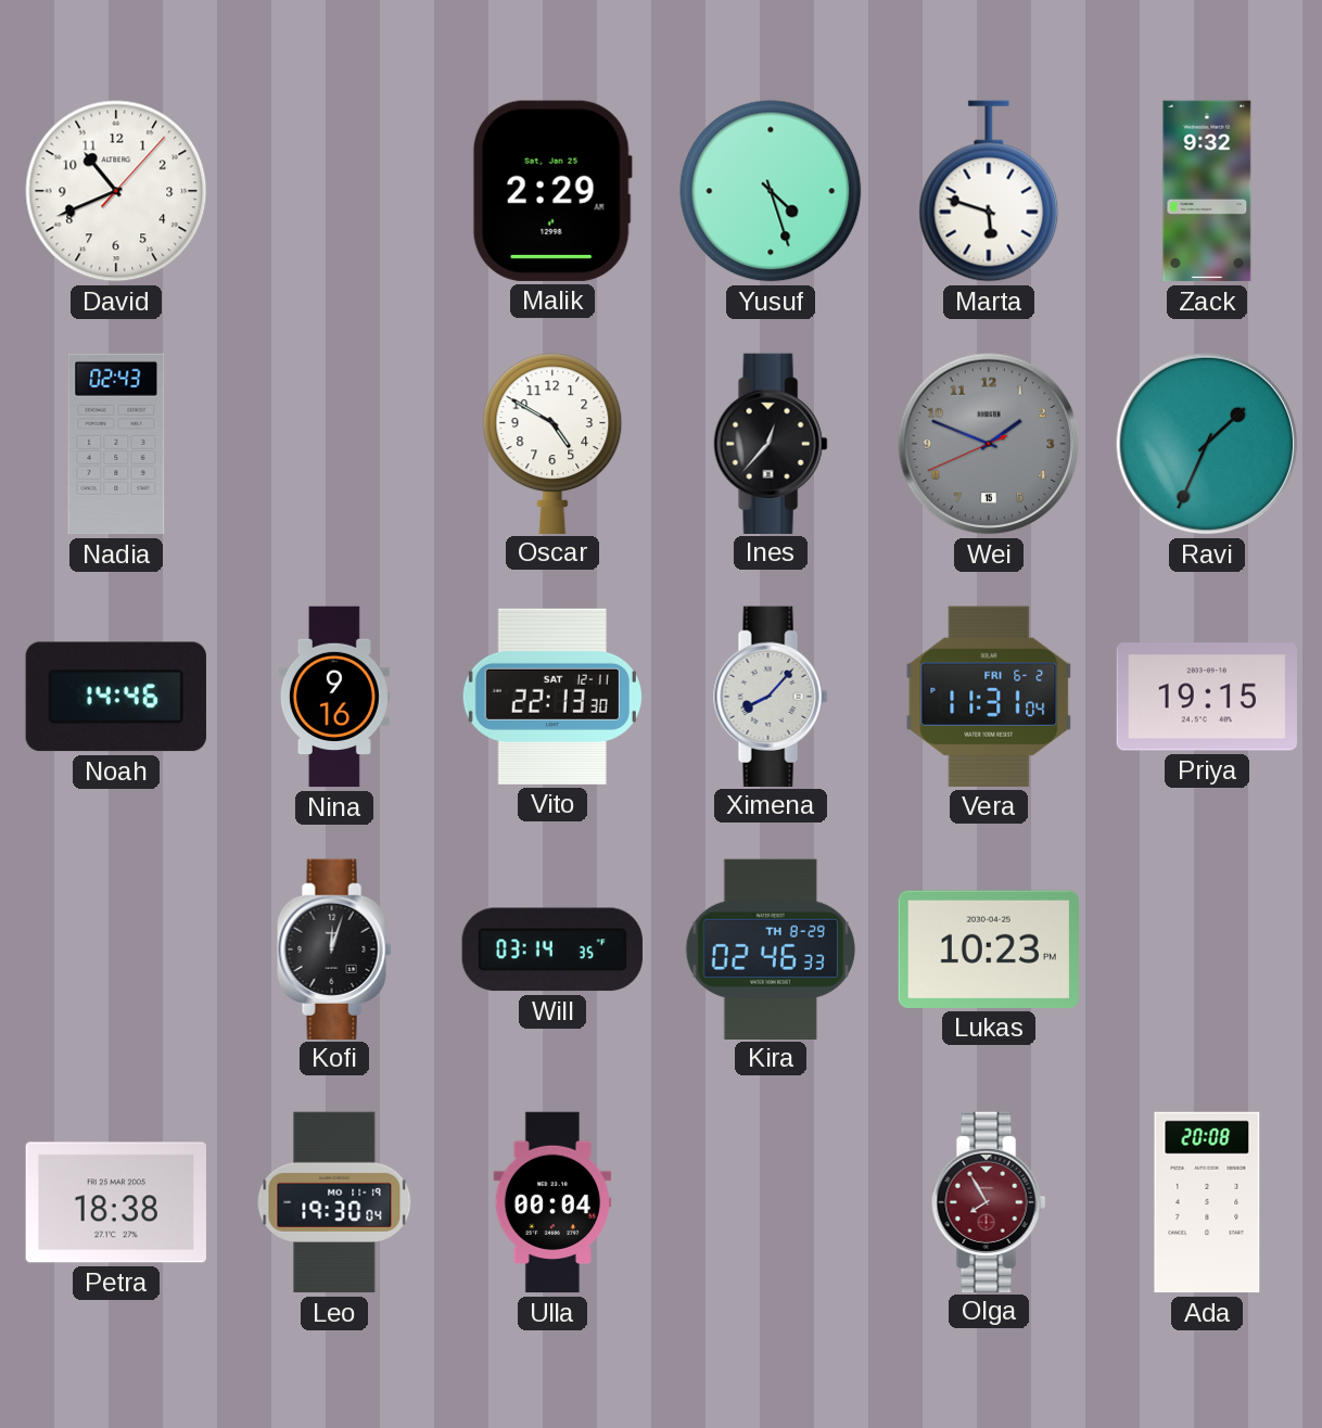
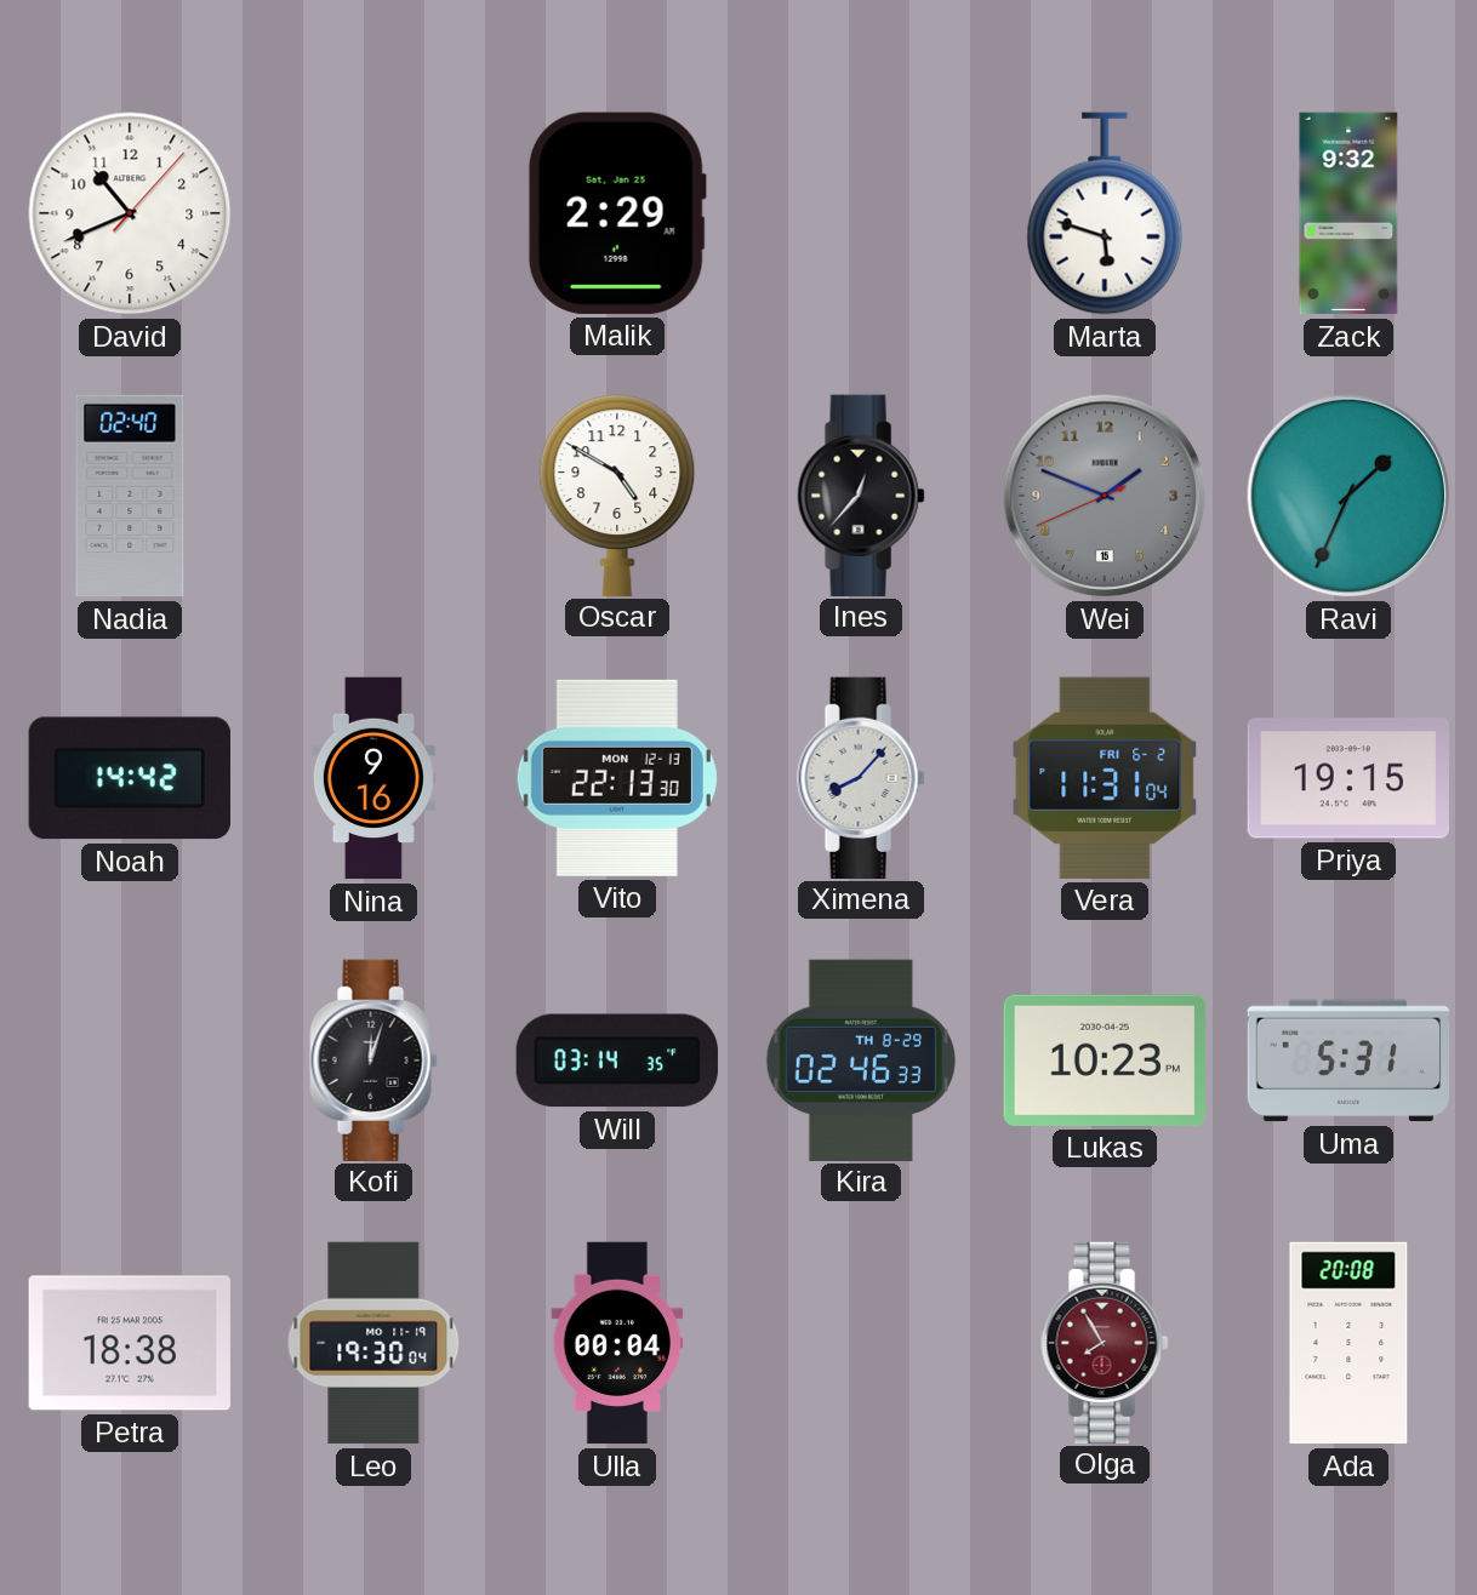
Yusuf: 4:27 -> none (771, 191)
Nadia: 02:43 -> 02:40 (130, 496)
Noah: 14:46 -> 14:42 (130, 778)
Vito date: SAT 12-11 -> MON 12-13 (617, 778)
Uma: none -> 5:31 (1348, 1061)
